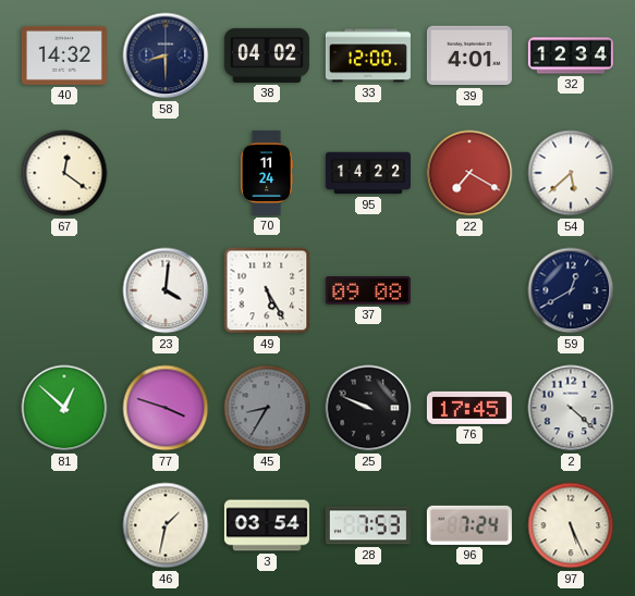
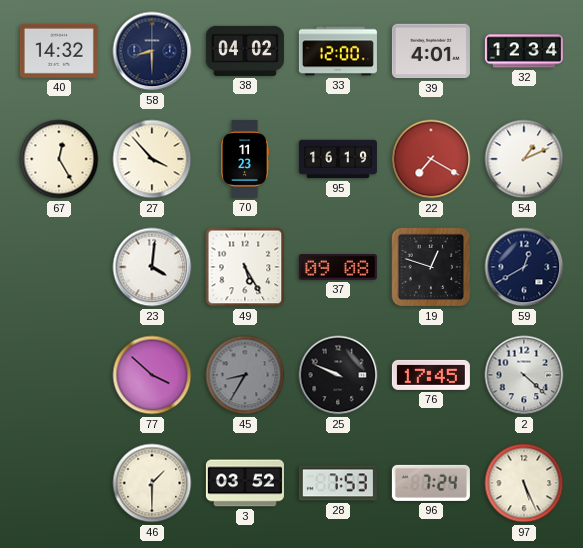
67: 12:21 -> 12:25 (59, 159)
27: none -> 3:53 (152, 159)
70: 11:24 -> 11:23 (245, 159)
95: 14:22 -> 16:19 (338, 159)
54: 5:38 -> 1:11 (524, 159)
19: none -> 12:48 (431, 267)
81: 12:52 -> none (64, 408)
77: 3:48 -> 3:52 (152, 375)
46: 1:32 -> 1:30 (152, 483)
3: 03:54 -> 03:52 (245, 483)
